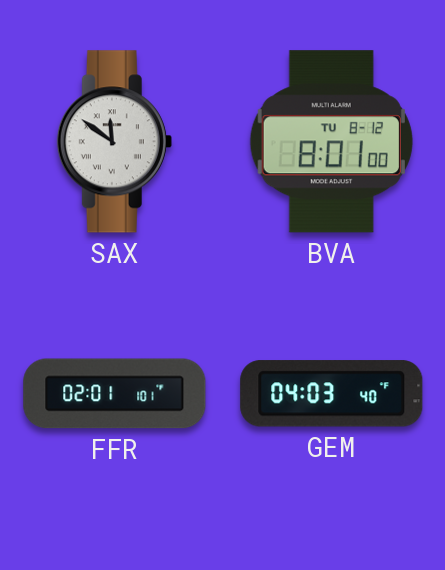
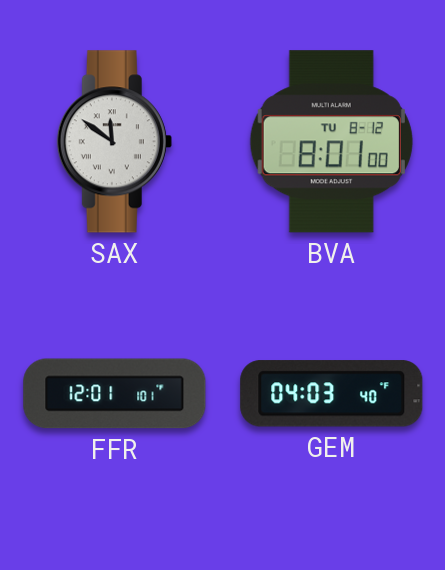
FFR: 02:01 -> 12:01 (115, 394)
